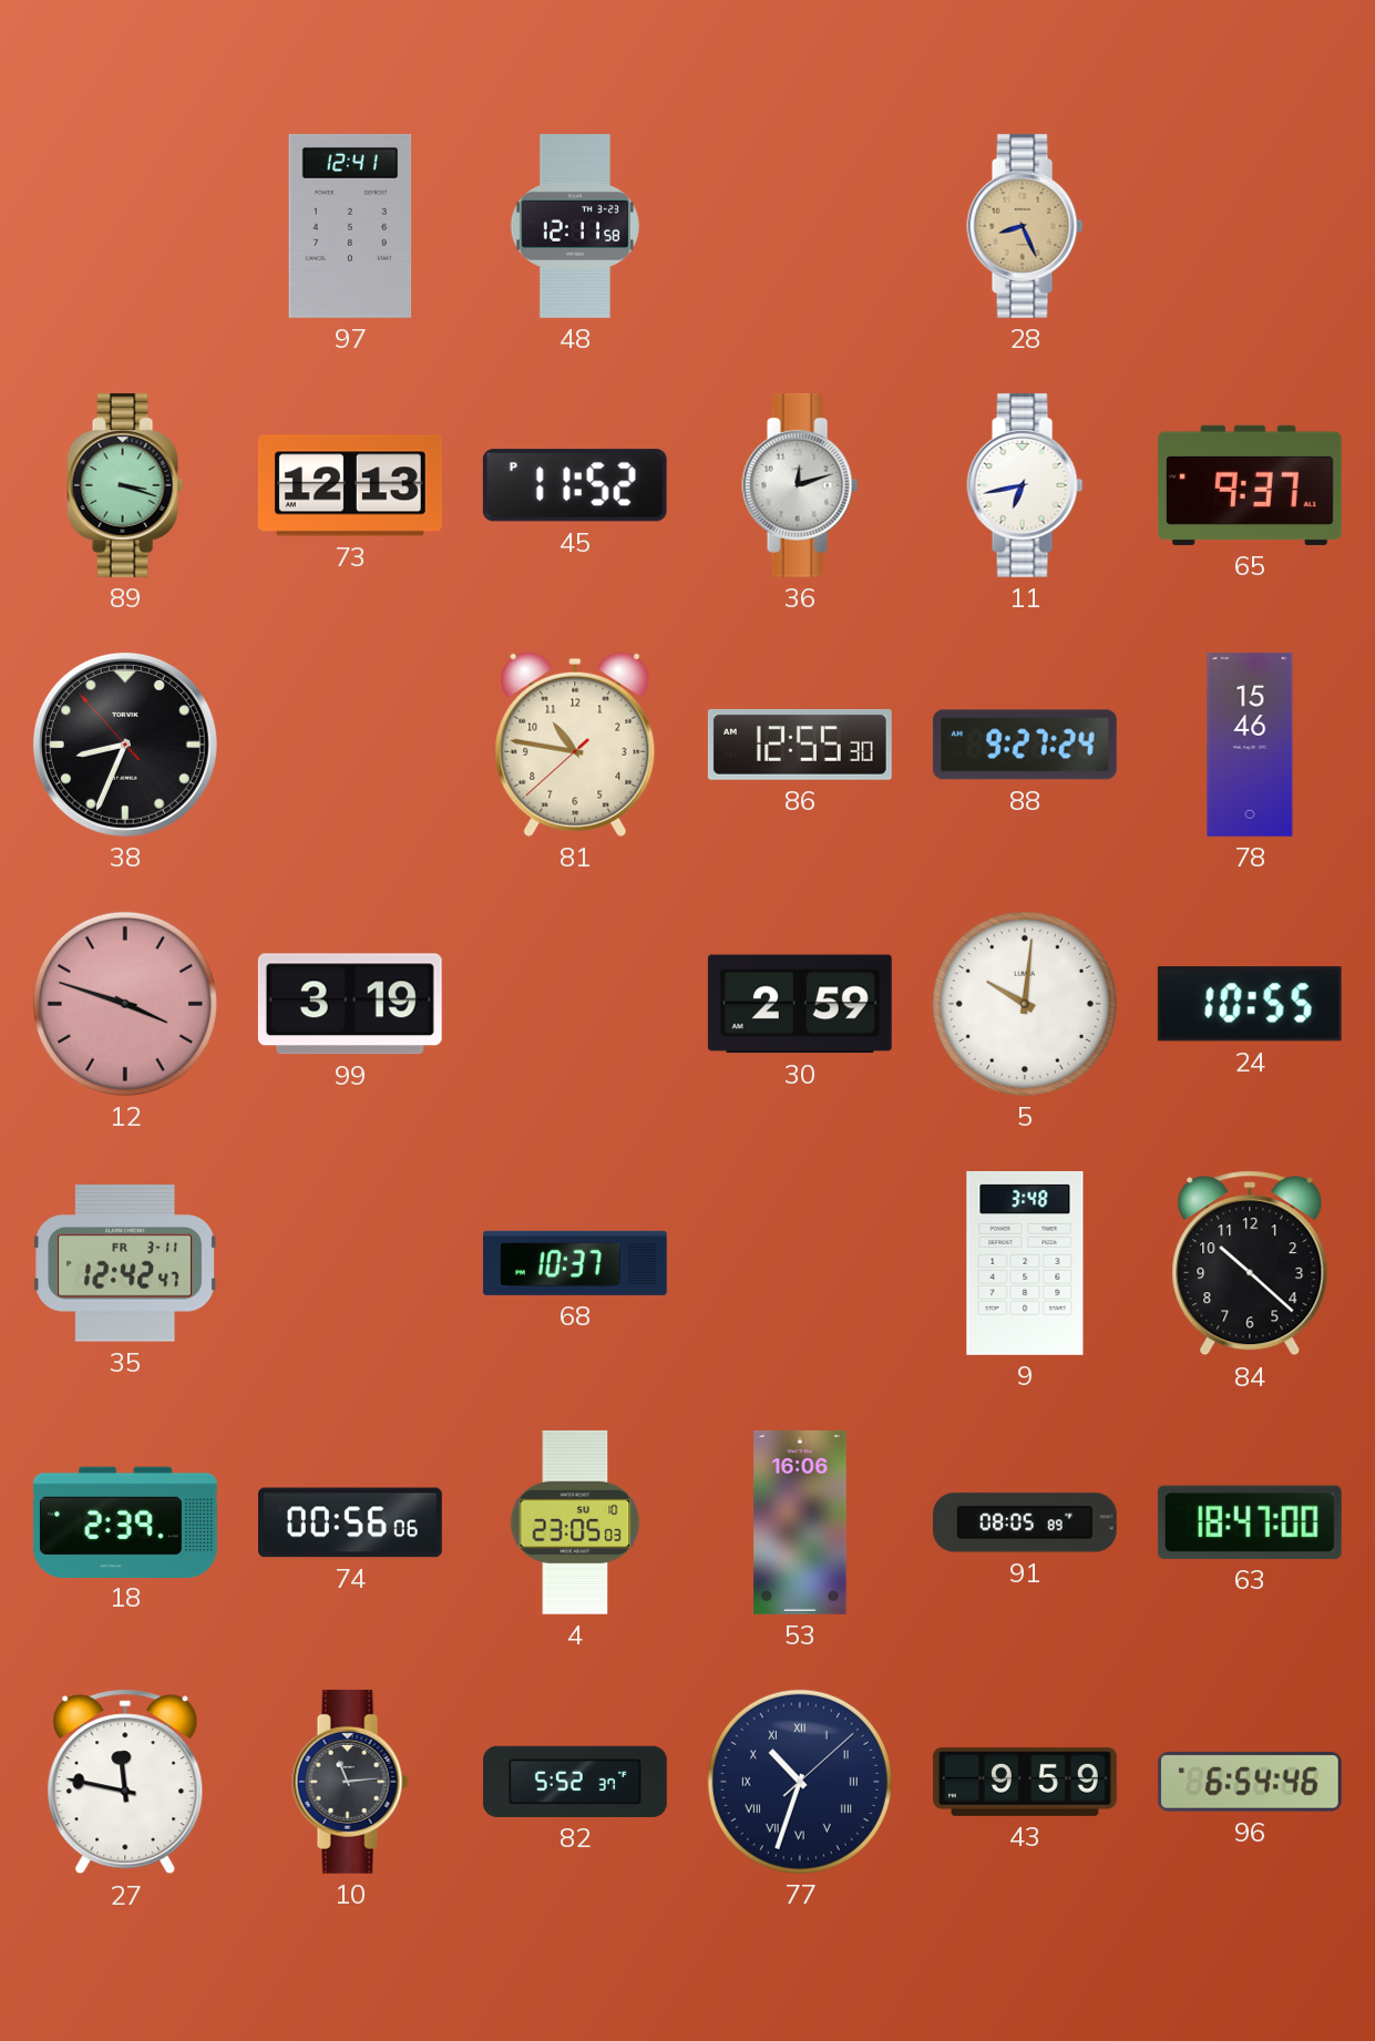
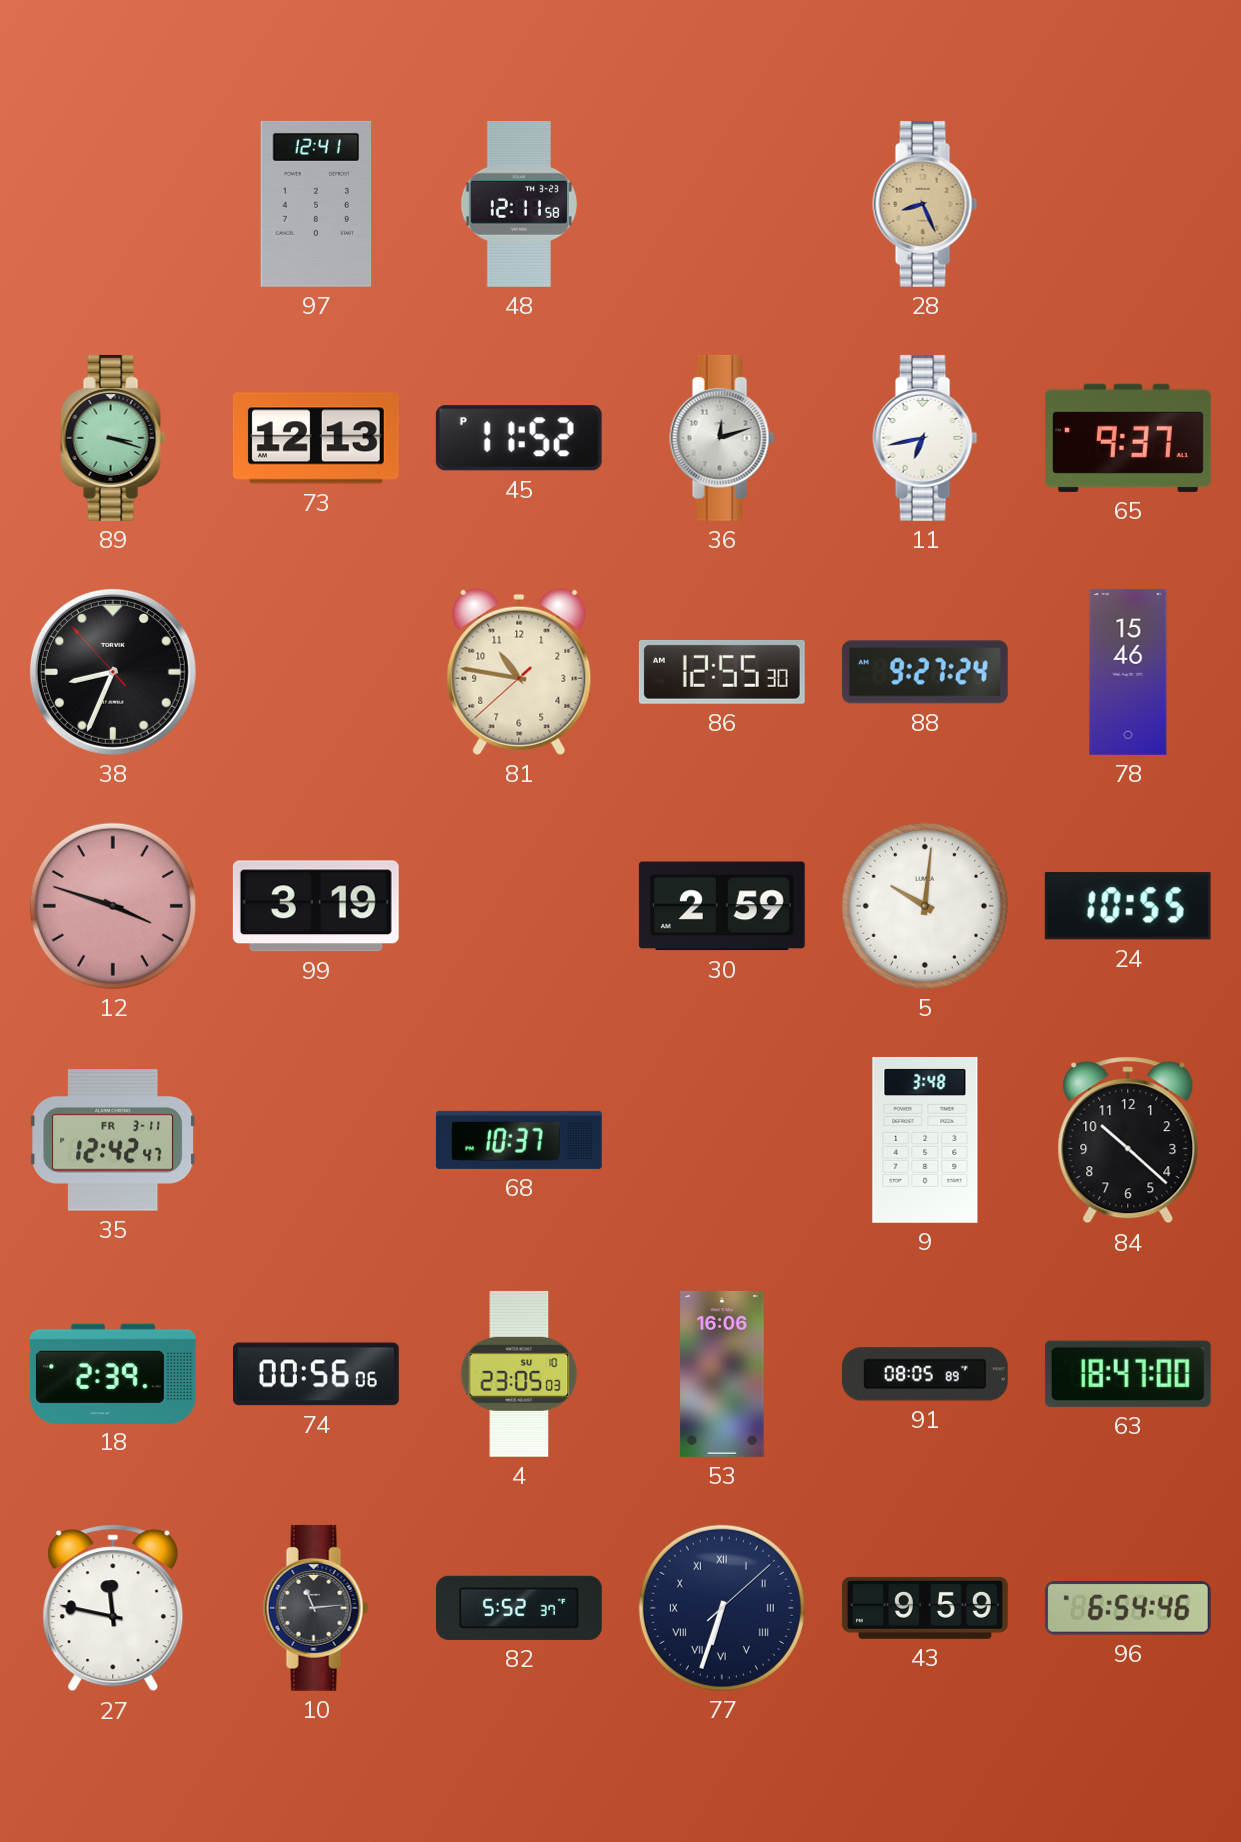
77: 10:33 -> 6:33 (722, 1608)
